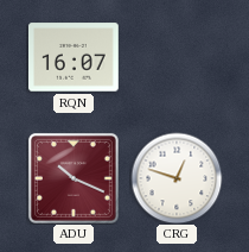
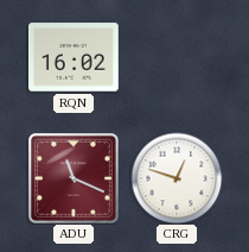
RQN: 16:07 -> 16:02 (75, 57)
ADU: 10:19 -> 11:19 (74, 178)
